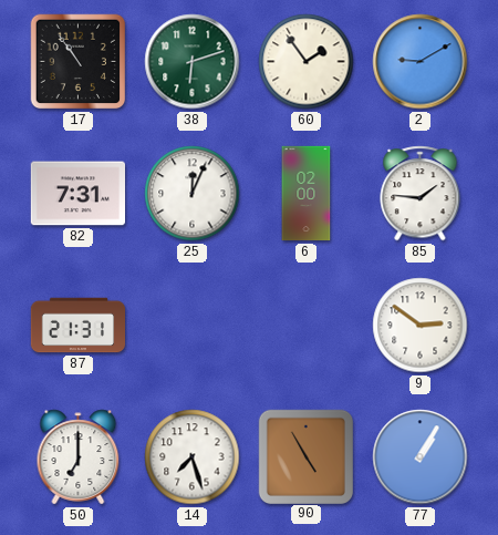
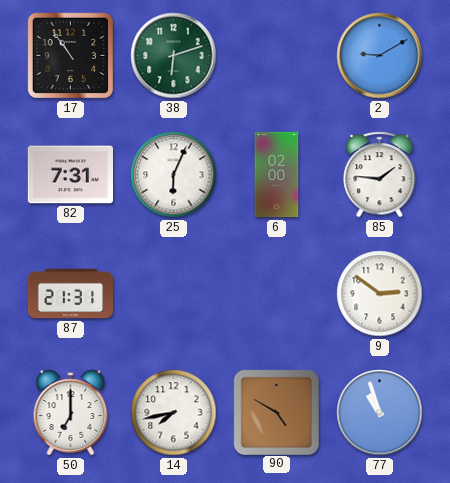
60: 1:54 -> none (307, 62)
25: 12:04 -> 6:04 (174, 175)
14: 7:27 -> 7:43 (174, 413)
90: 4:55 -> 4:50 (276, 412)
77: 1:05 -> 10:57 (380, 413)
